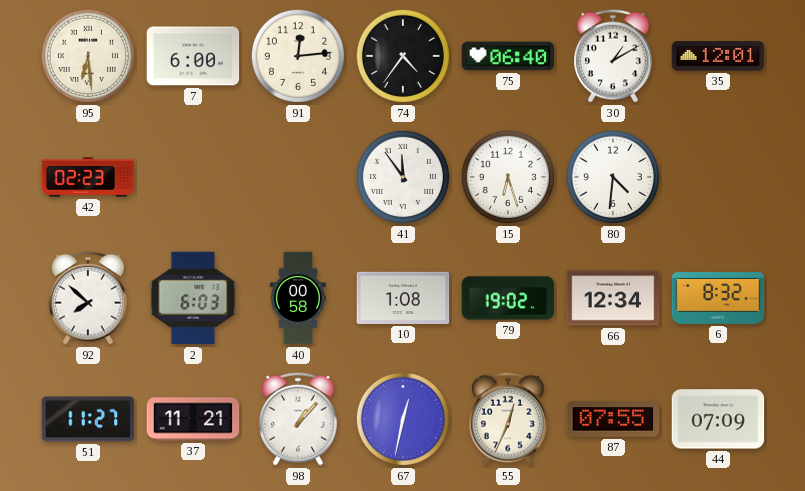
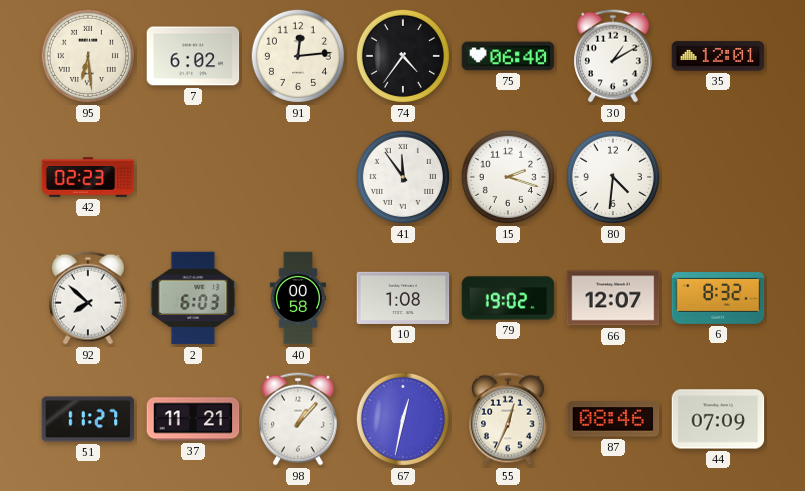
7: 6:00 -> 6:02 (193, 56)
15: 6:27 -> 2:18 (508, 177)
66: 12:34 -> 12:07 (613, 298)
87: 07:55 -> 08:46 (613, 419)
